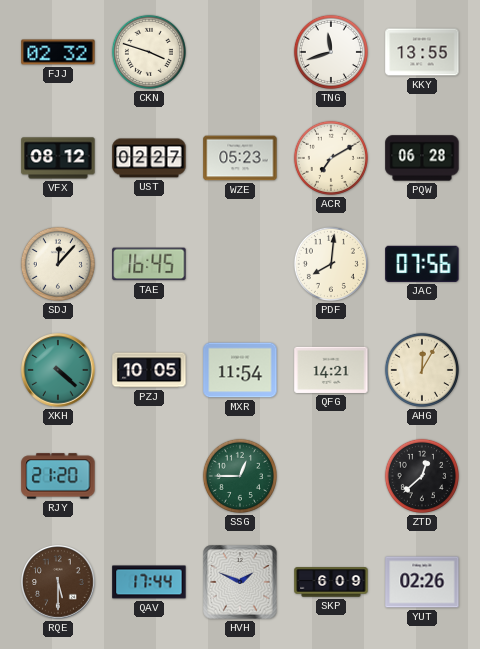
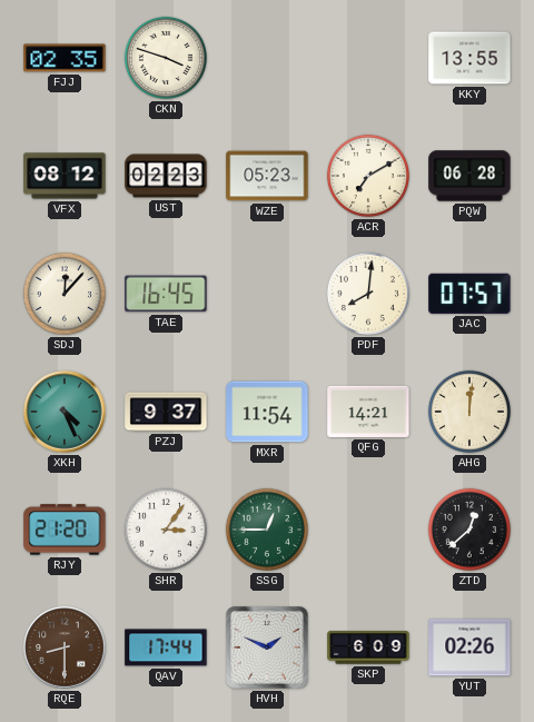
FJJ: 02:32 -> 02:35 (65, 58)
TNG: 11:42 -> none (331, 52)
UST: 02:27 -> 02:23 (166, 176)
JAC: 07:56 -> 07:57 (469, 294)
XKH: 4:22 -> 4:26 (65, 412)
PZJ: 10:05 -> 9:37 (166, 412)
AHG: 12:05 -> 12:01 (469, 412)
SHR: none -> 3:06 (166, 530)
RQE: 5:30 -> 8:30 (65, 647)
